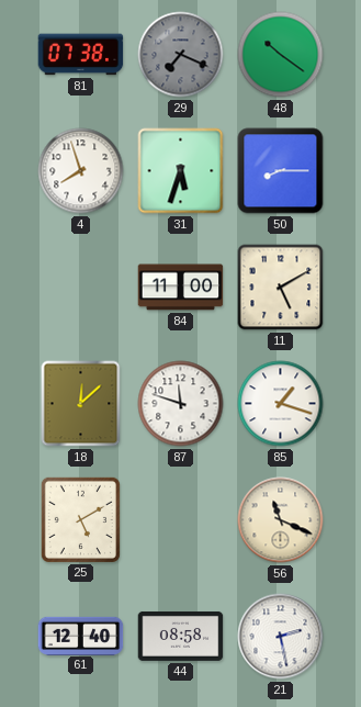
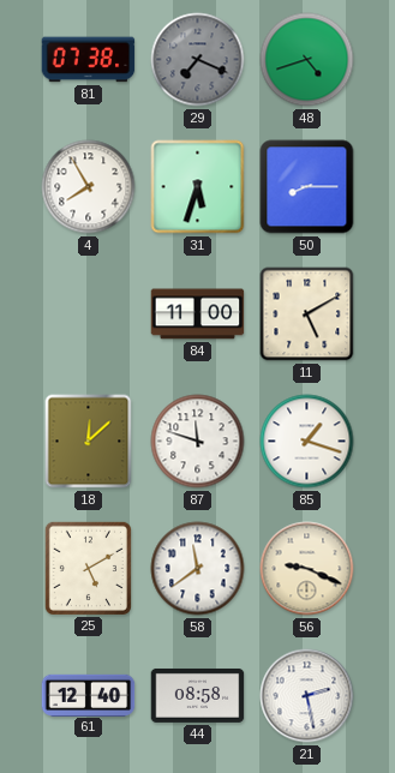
48: 10:21 -> 4:42 (307, 60)
4: 7:57 -> 7:55 (89, 187)
58: none -> 11:39 (198, 569)
56: 11:19 -> 9:19 (307, 569)
